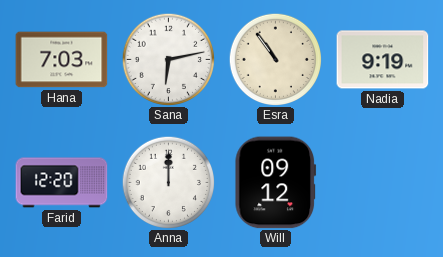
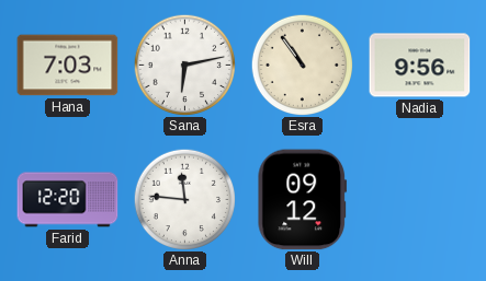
Nadia: 9:19 -> 9:56 (420, 66)
Anna: 12:00 -> 11:46 (184, 199)
